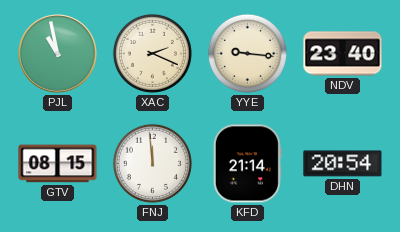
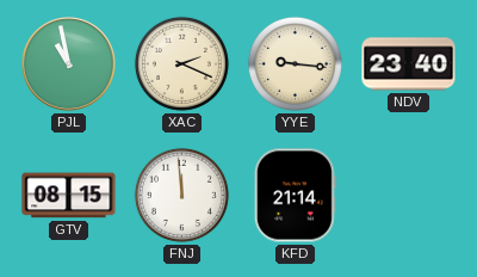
DHN: 20:54 -> none (343, 164)
